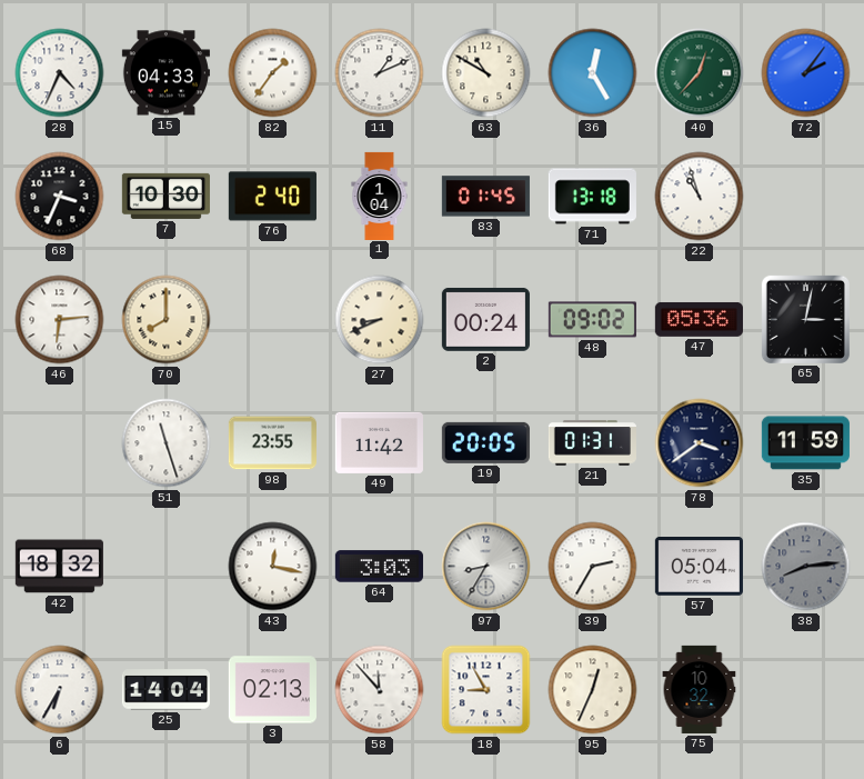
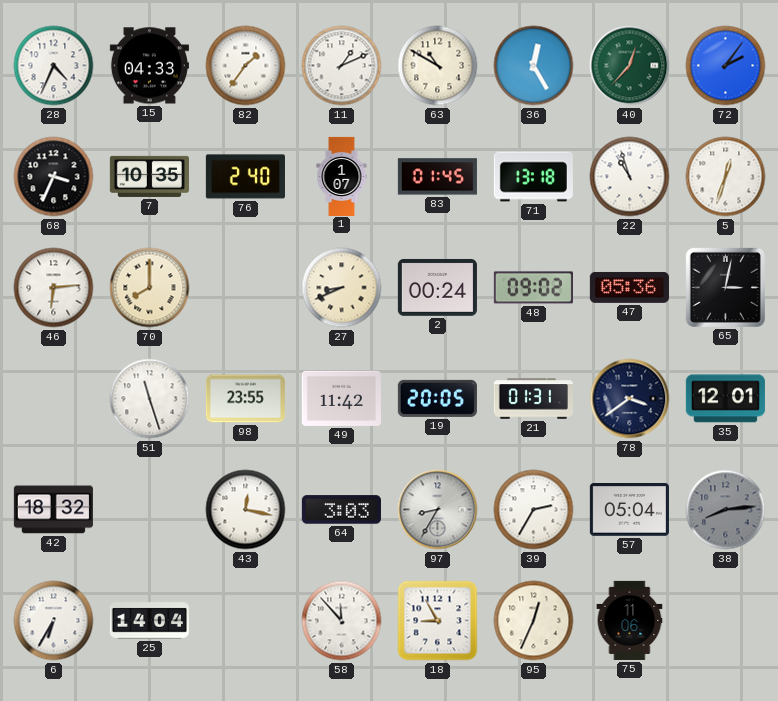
7: 10:30 -> 10:35 (149, 176)
1: 1:04 -> 1:07 (342, 176)
5: none -> 12:33 (726, 177)
35: 11:59 -> 12:01 (725, 399)
3: 02:13 -> none (272, 690)
75: 10:32 -> 11:06 (630, 620)
